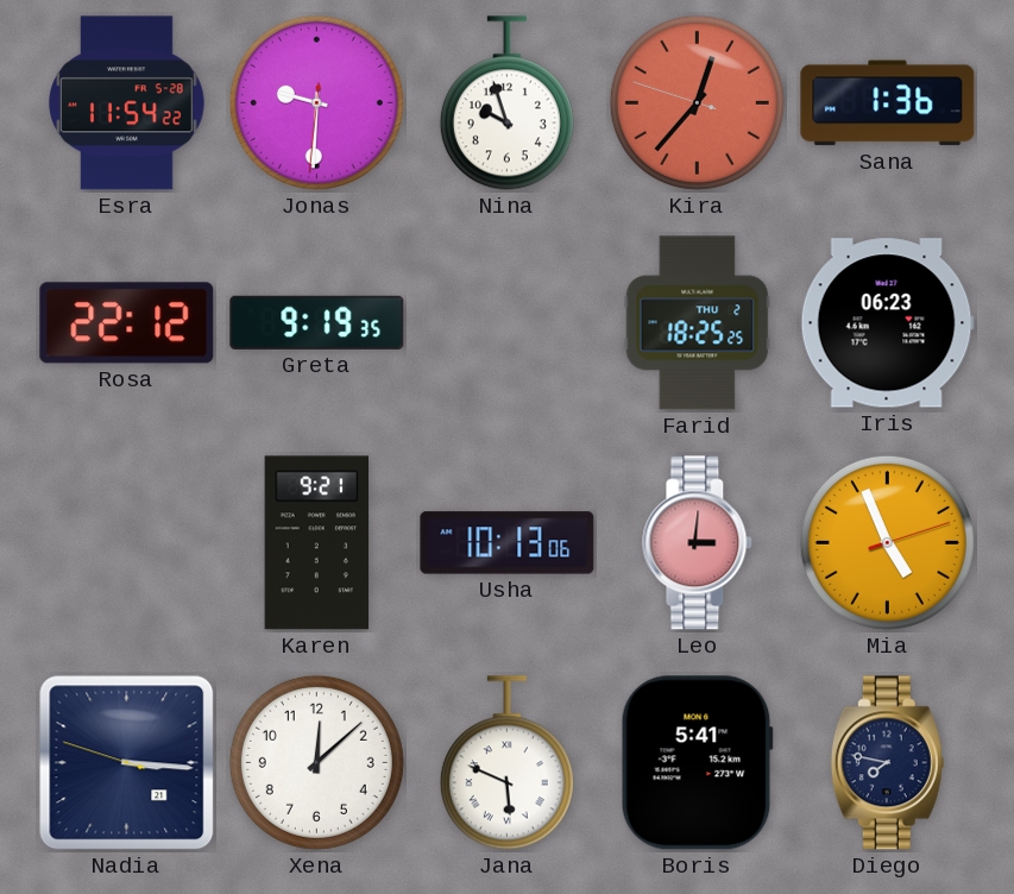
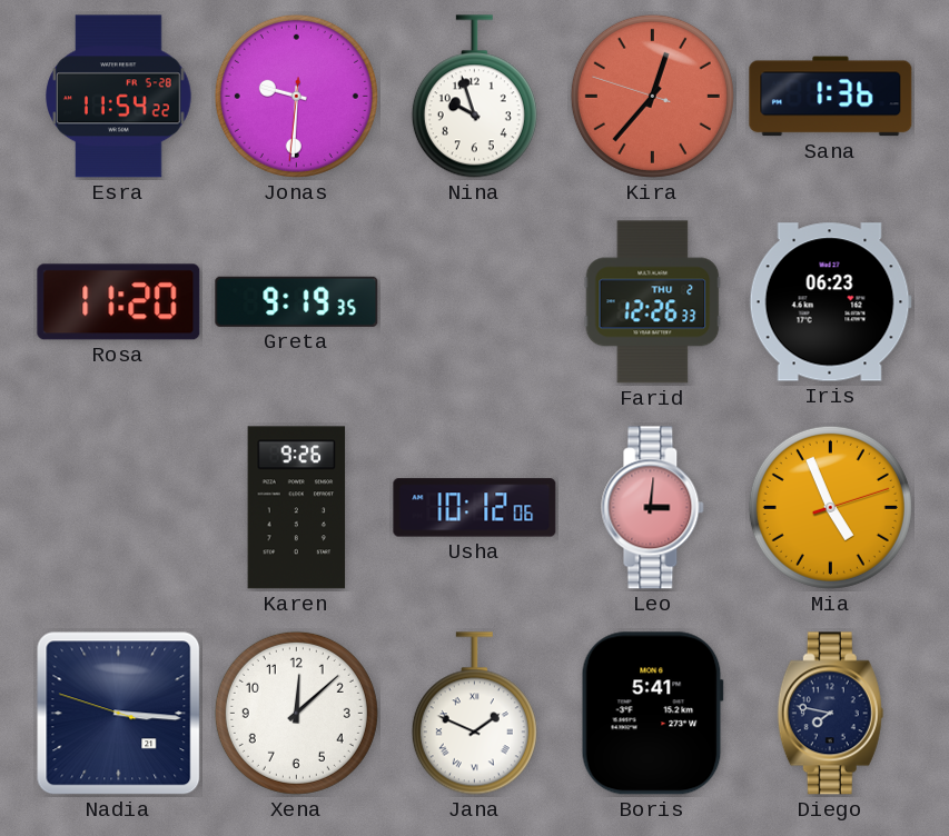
Rosa: 22:12 -> 11:20 (119, 302)
Farid: 18:25 -> 12:26 (653, 302)
Karen: 9:21 -> 9:26 (297, 508)
Usha: 10:13 -> 10:12 (475, 508)
Jana: 5:49 -> 1:49 (474, 714)
